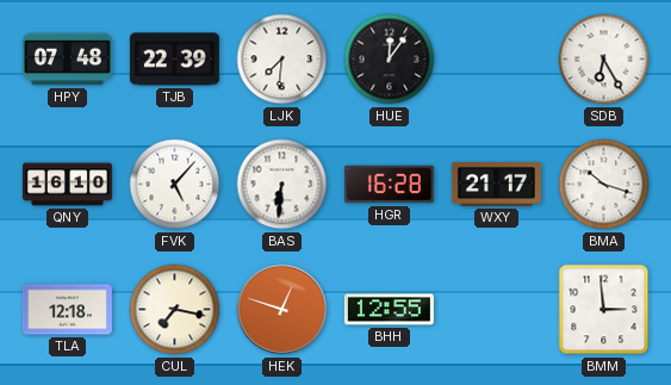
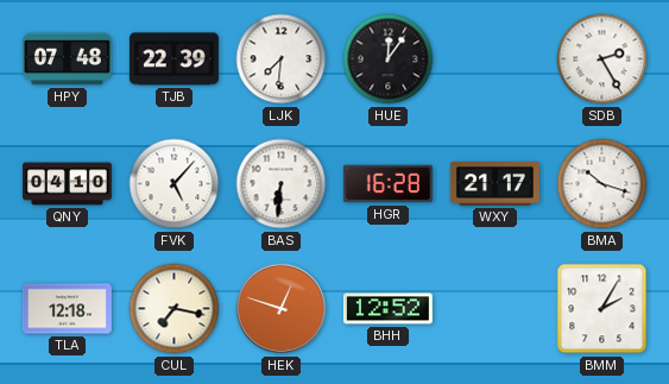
SDB: 6:25 -> 2:25 (602, 59)
QNY: 16:10 -> 04:10 (67, 184)
BHH: 12:55 -> 12:52 (387, 309)
BMM: 2:59 -> 2:05 (602, 309)
